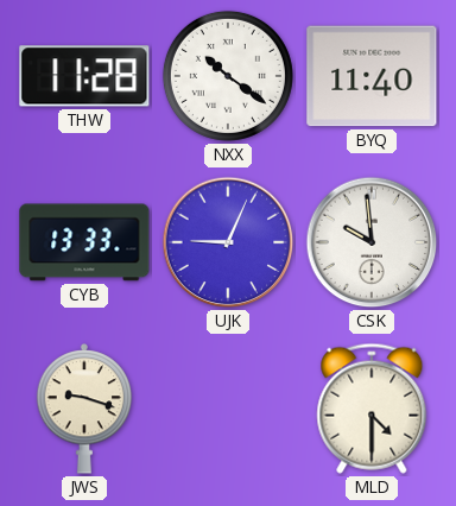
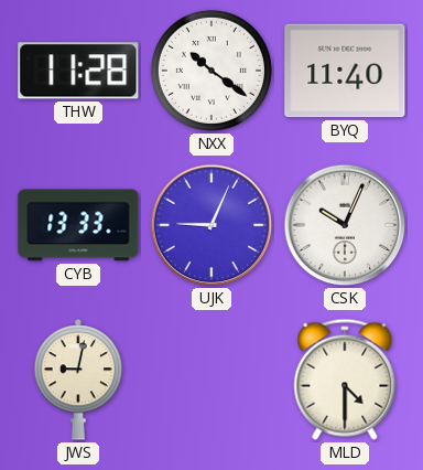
CSK: 9:59 -> 10:04 (345, 225)
JWS: 9:18 -> 9:02 (78, 381)
